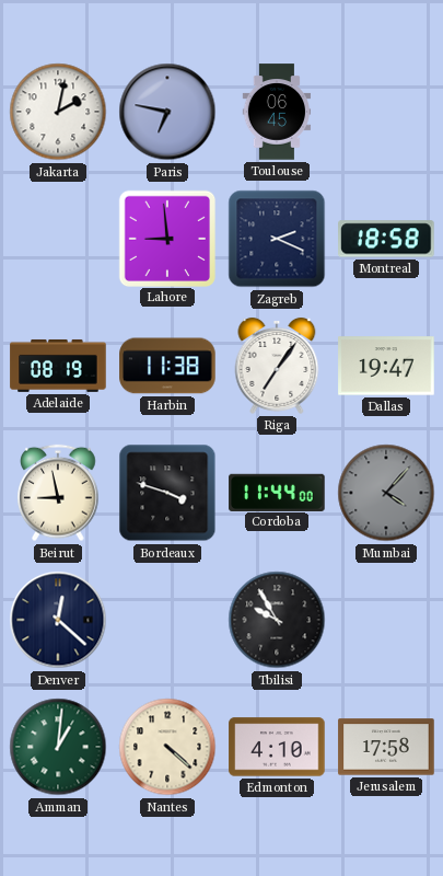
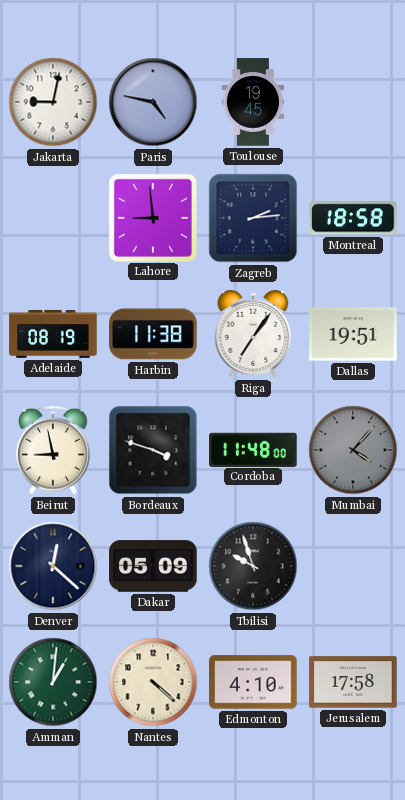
Jakarta: 2:02 -> 9:02 (53, 102)
Paris: 6:47 -> 4:47 (153, 102)
Toulouse: 06:45 -> 19:45 (253, 102)
Zagreb: 2:19 -> 2:14 (253, 218)
Dallas: 19:47 -> 19:51 (353, 334)
Cordoba: 11:44 -> 11:48 (253, 449)
Dakar: none -> 05:09 (153, 566)
Tbilisi: 9:55 -> 9:57 (253, 566)
